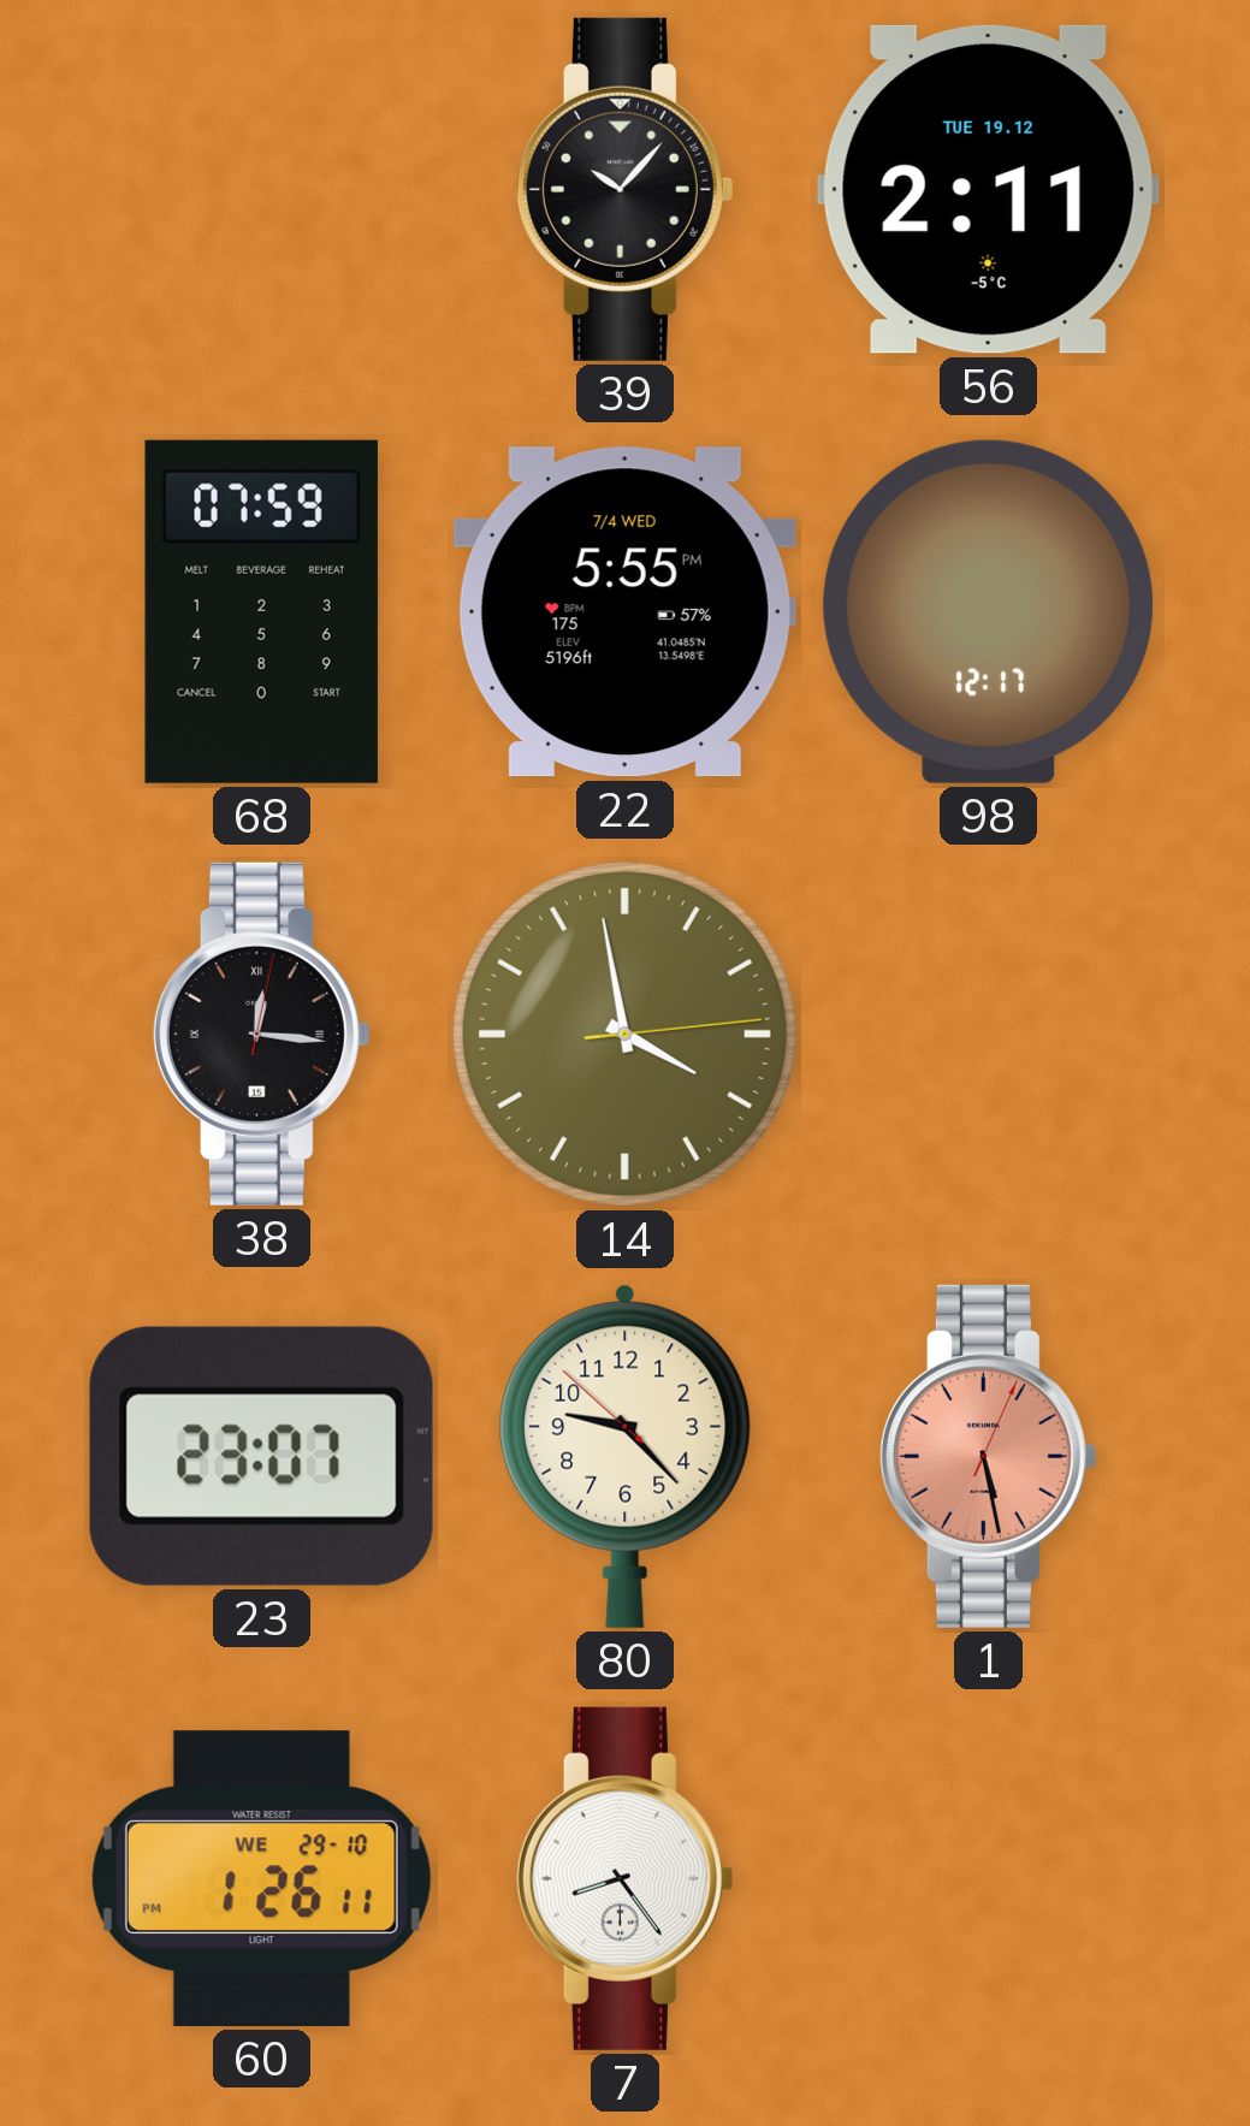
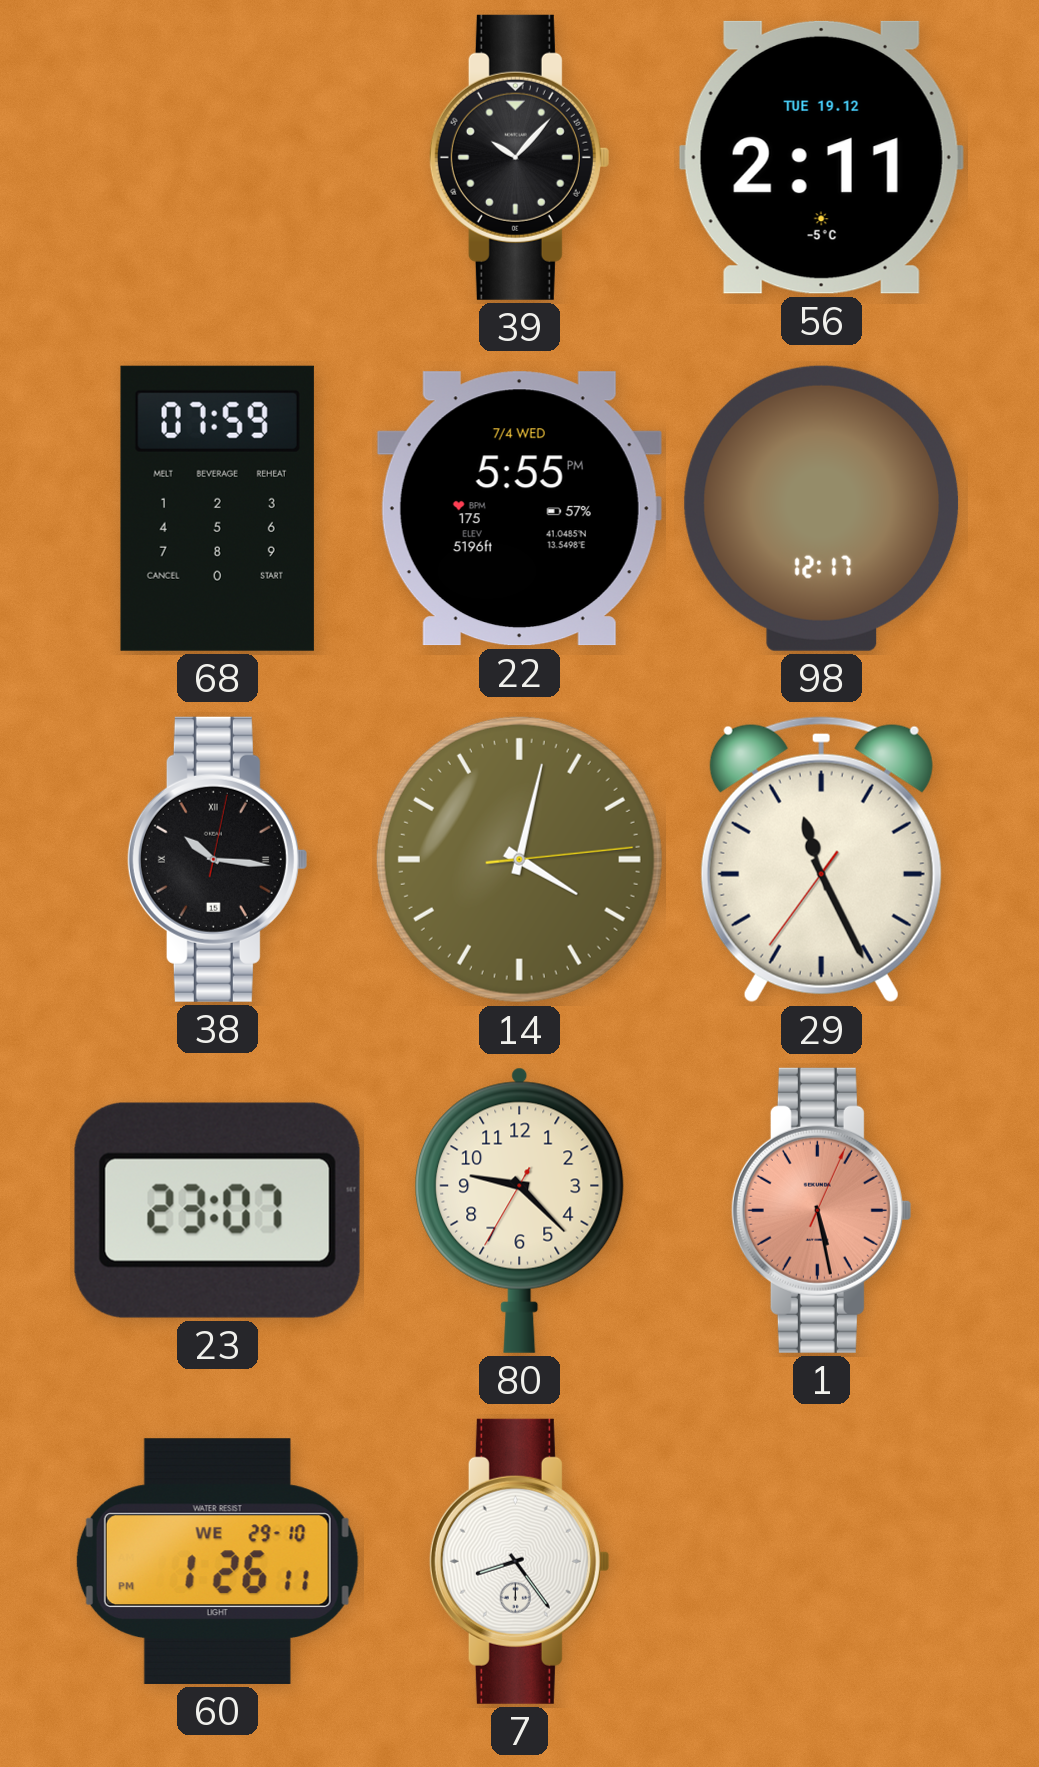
38: 12:16 -> 10:16 (217, 859)
14: 3:58 -> 4:02 (519, 859)
29: none -> 11:25 (821, 860)
80: 9:22:52 -> 9:22:35 (520, 1210)
